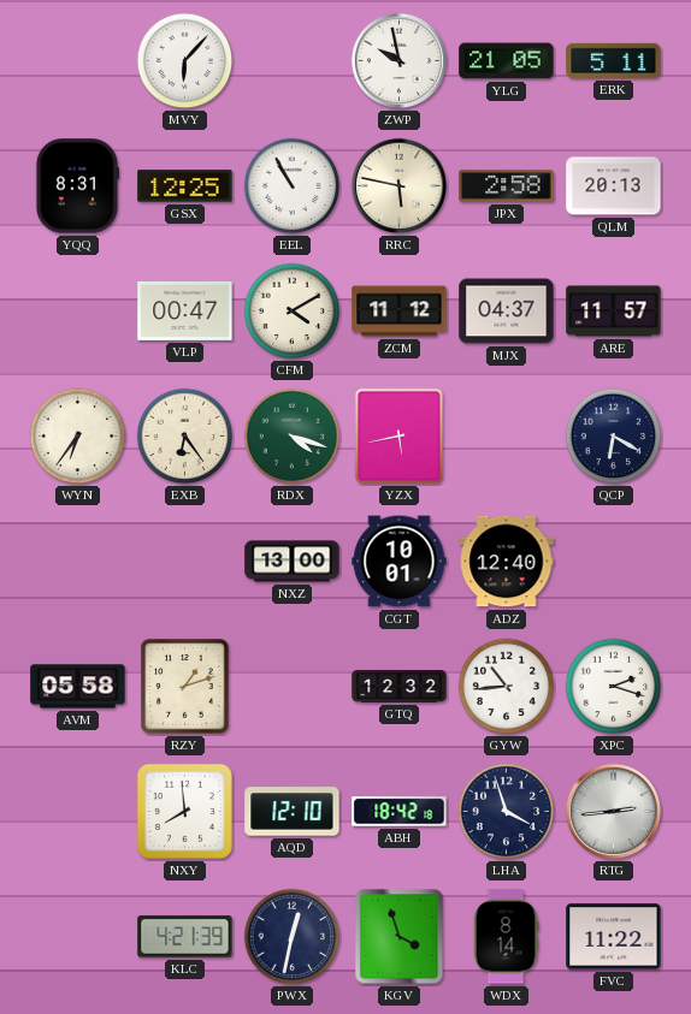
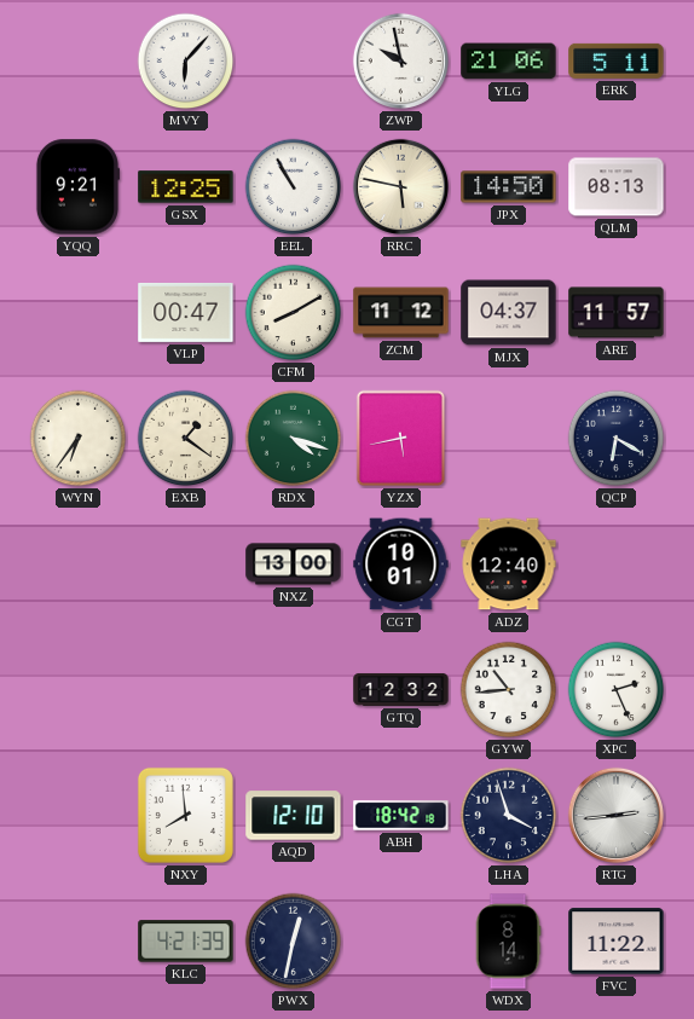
YLG: 21:05 -> 21:06 (509, 62)
YQQ: 8:31 -> 9:21 (77, 187)
JPX: 2:58 -> 14:50 (509, 187)
QLM: 20:13 -> 08:13 (617, 187)
CFM: 4:10 -> 8:10 (294, 313)
EXB: 6:24 -> 1:21 (186, 439)
AVM: 05:58 -> none (78, 687)
RZY: 1:12 -> none (185, 687)
XPC: 2:18 -> 2:26 (617, 690)
KGV: 3:57 -> none (400, 937)
